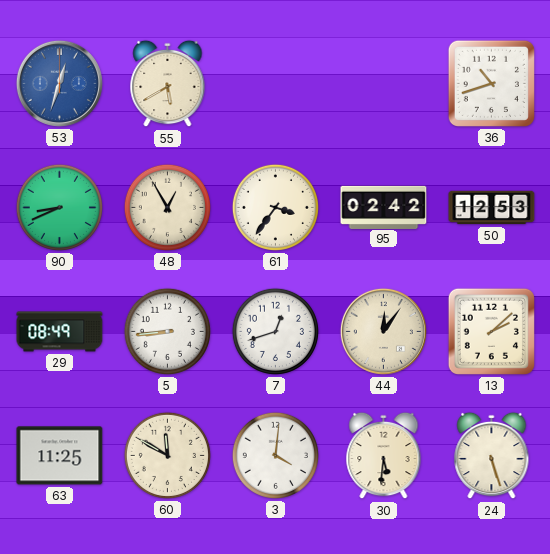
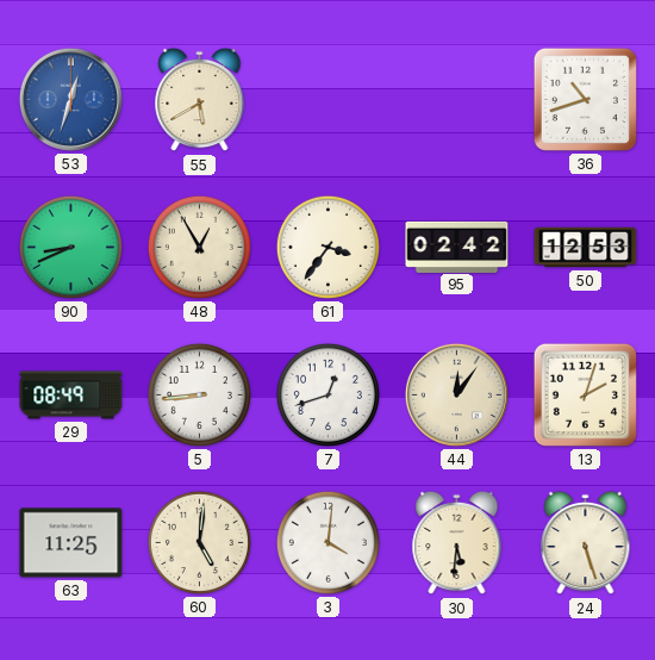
13: 2:08 -> 2:03 (585, 394)
60: 11:50 -> 5:01 (199, 542)
